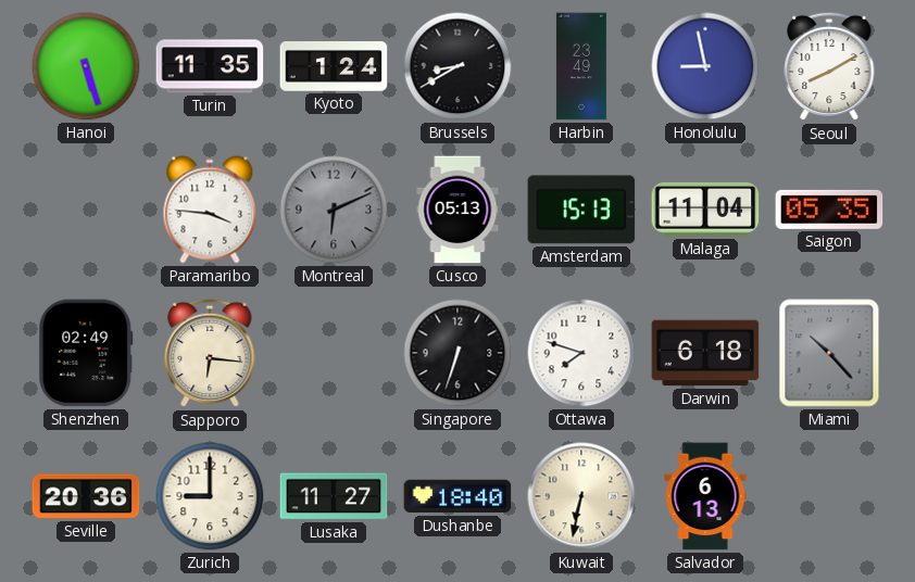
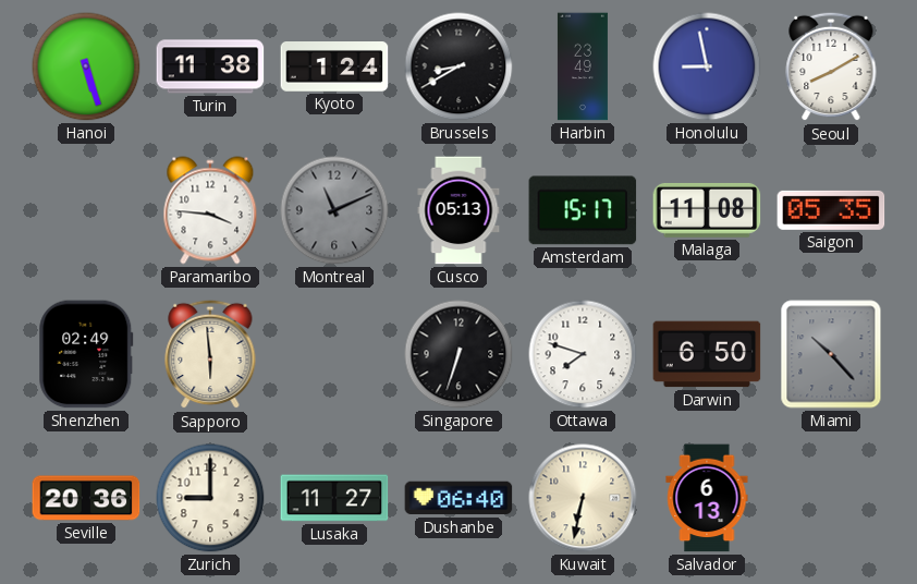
Turin: 11:35 -> 11:38 (210, 66)
Montreal: 6:11 -> 11:11 (334, 210)
Amsterdam: 15:13 -> 15:17 (583, 210)
Malaga: 11:04 -> 11:08 (707, 210)
Sapporo: 6:16 -> 5:59 (210, 354)
Darwin: 6:18 -> 6:50 (707, 354)
Dushanbe: 18:40 -> 06:40 (458, 498)
